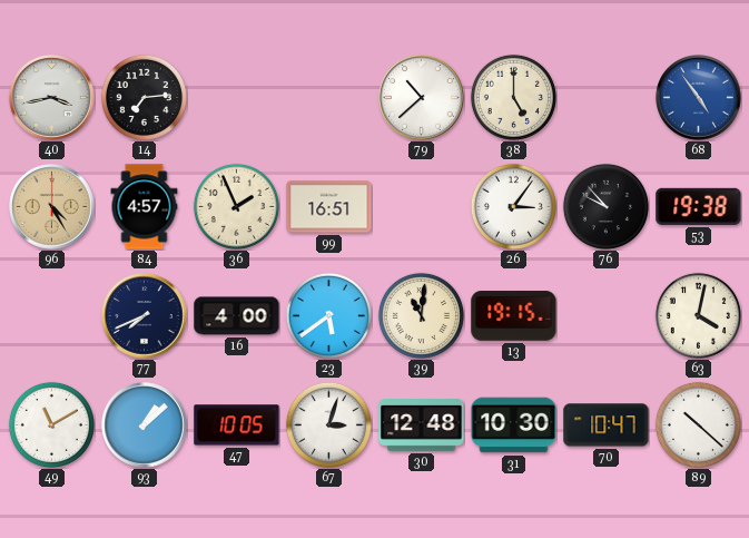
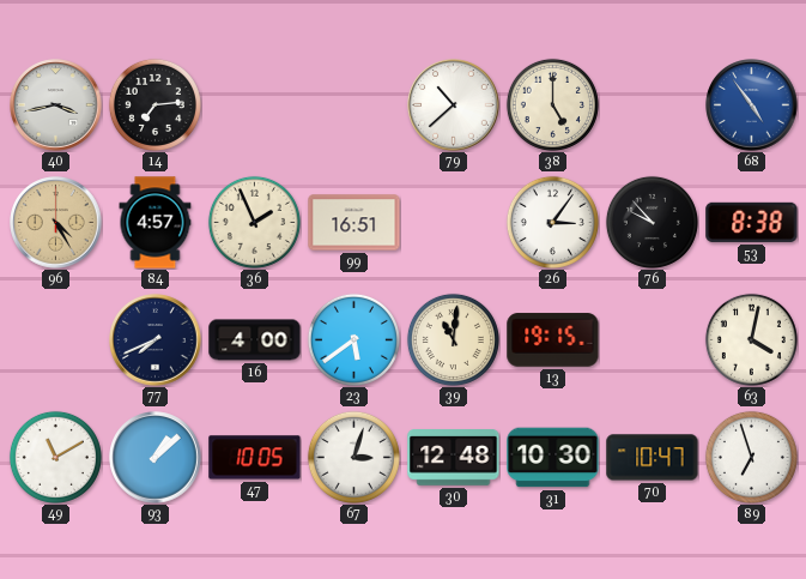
53: 19:38 -> 8:38 (752, 222)
89: 10:22 -> 6:57 (751, 457)
